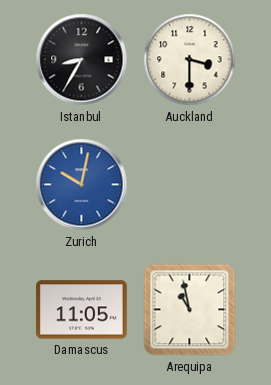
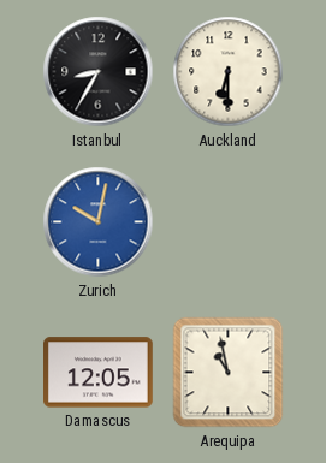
Auckland: 3:30 -> 6:30 (229, 72)
Damascus: 11:05 -> 12:05 (99, 373)
